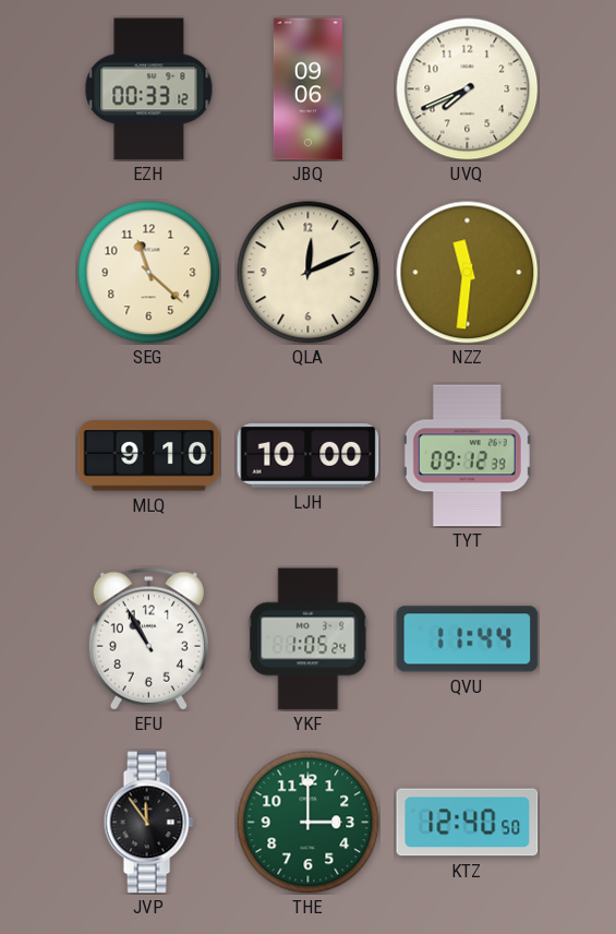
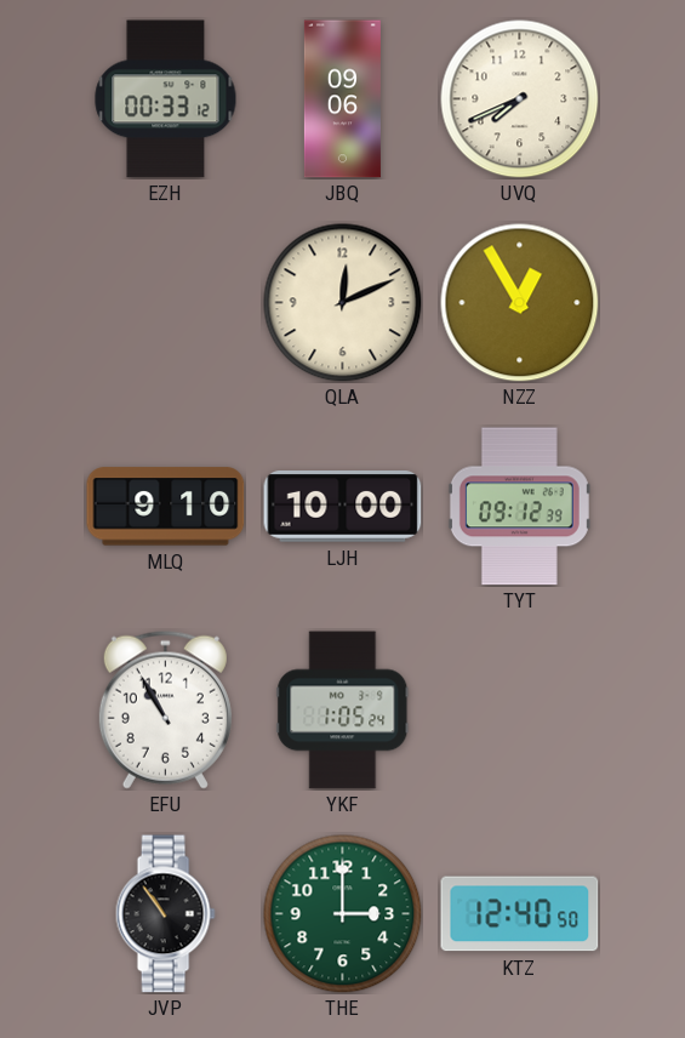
SEG: 11:22 -> none (149, 273)
NZZ: 11:31 -> 12:55 (520, 303)
QVU: 11:44 -> none (468, 639)
JVP: 11:54 -> 10:54 (165, 914)
